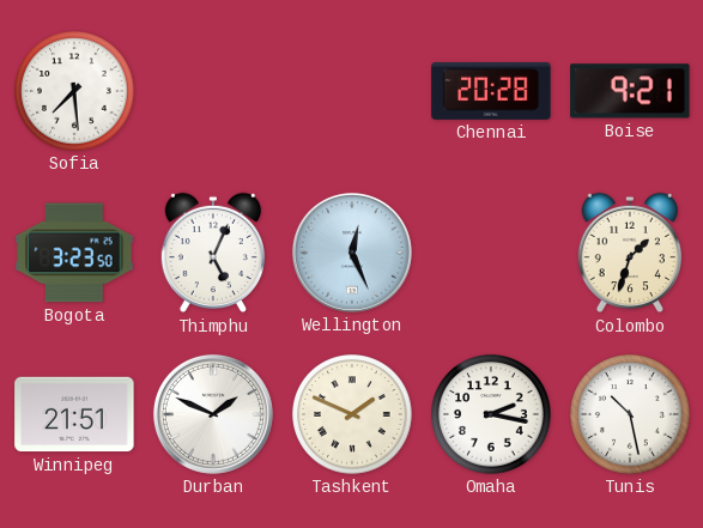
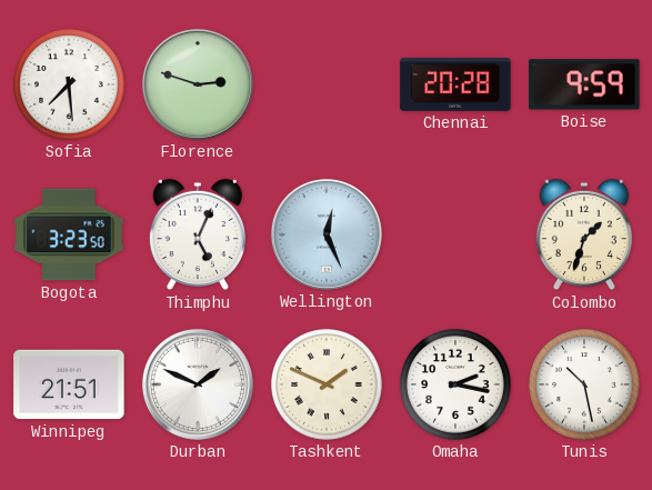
Florence: none -> 2:48 (198, 84)
Boise: 9:21 -> 9:59 (584, 84)
